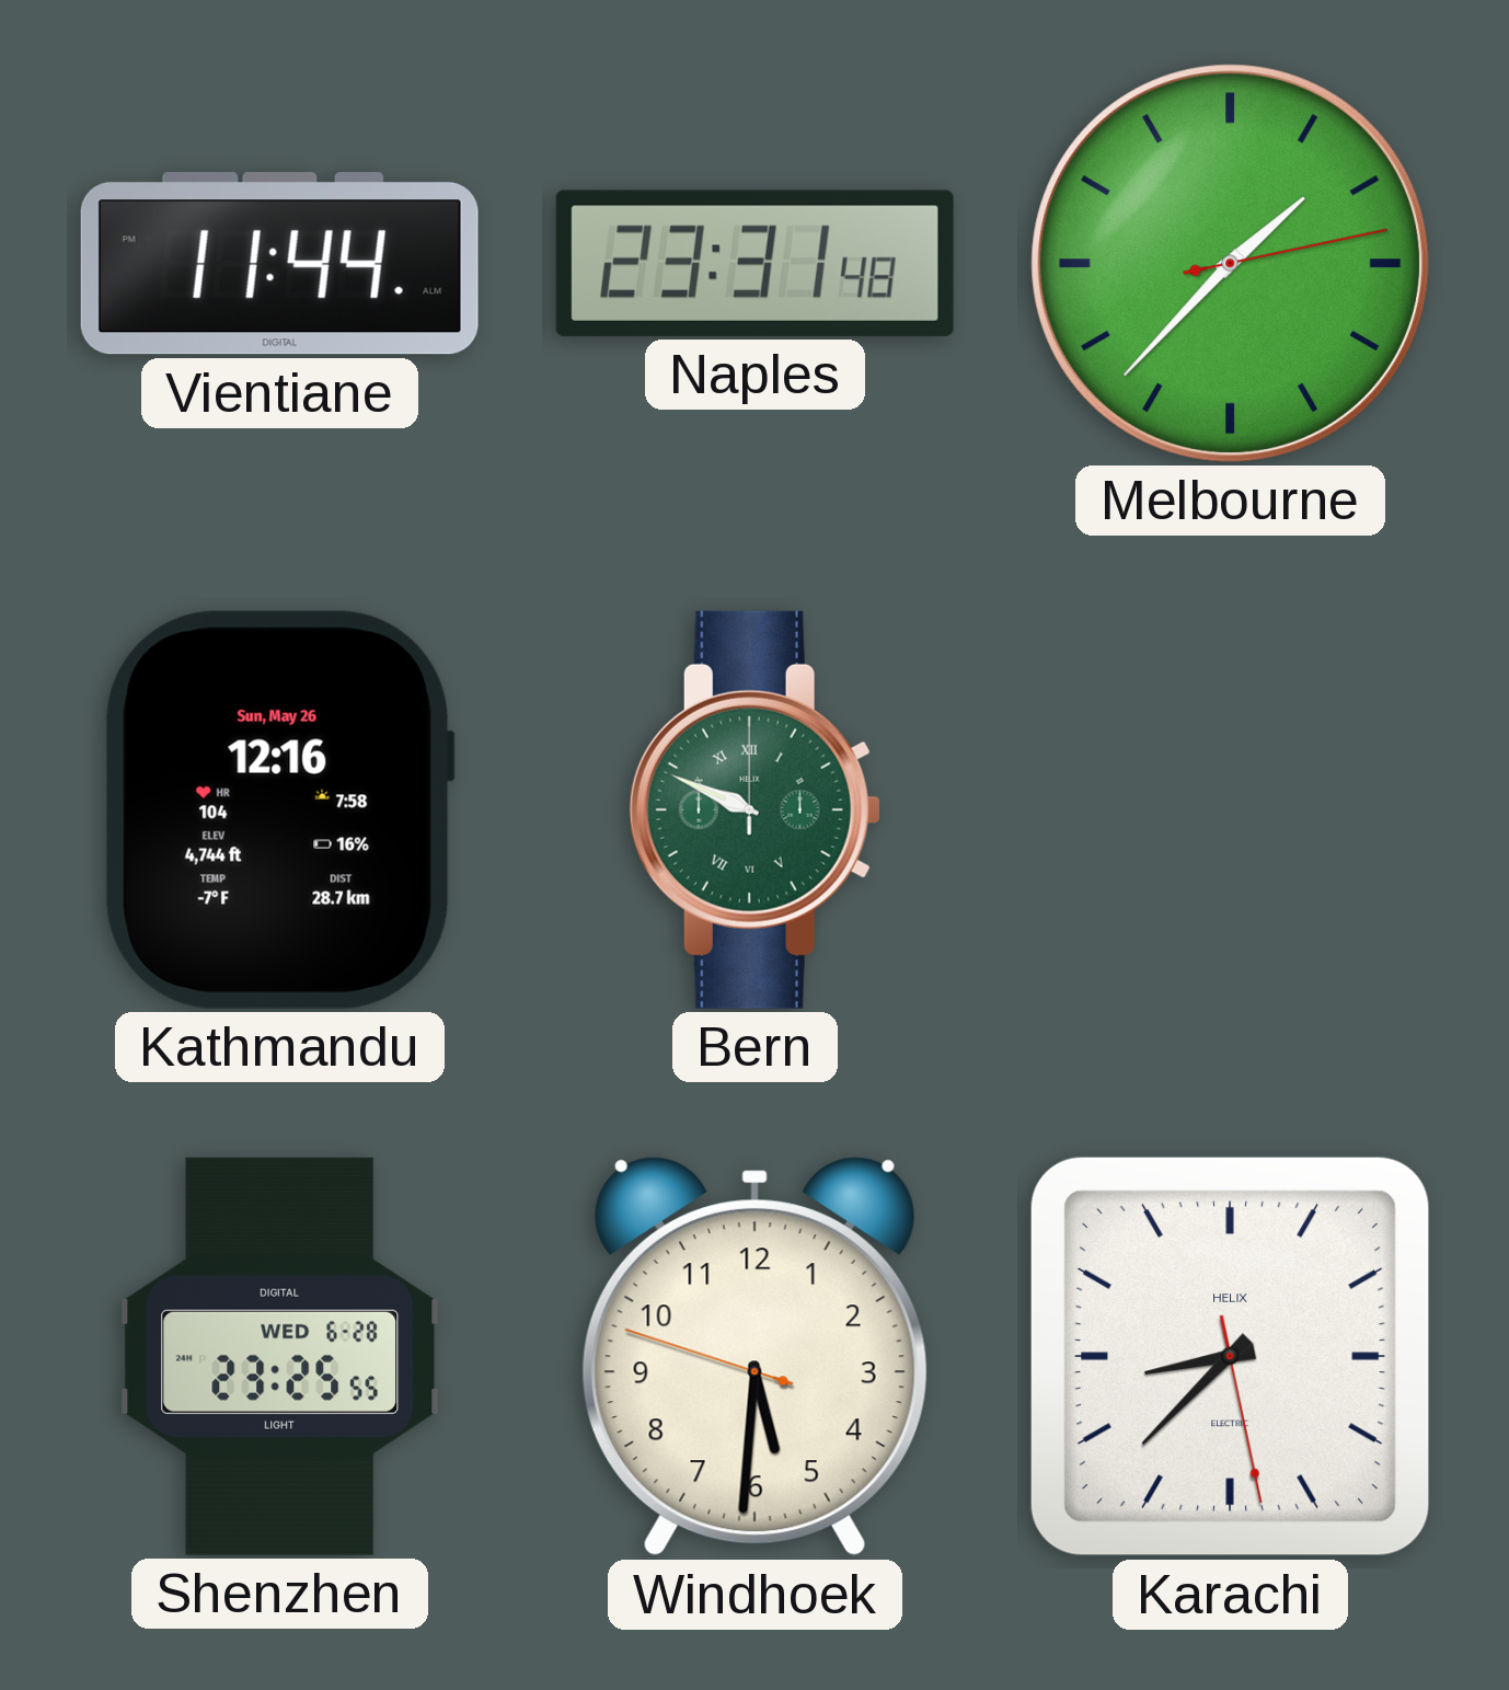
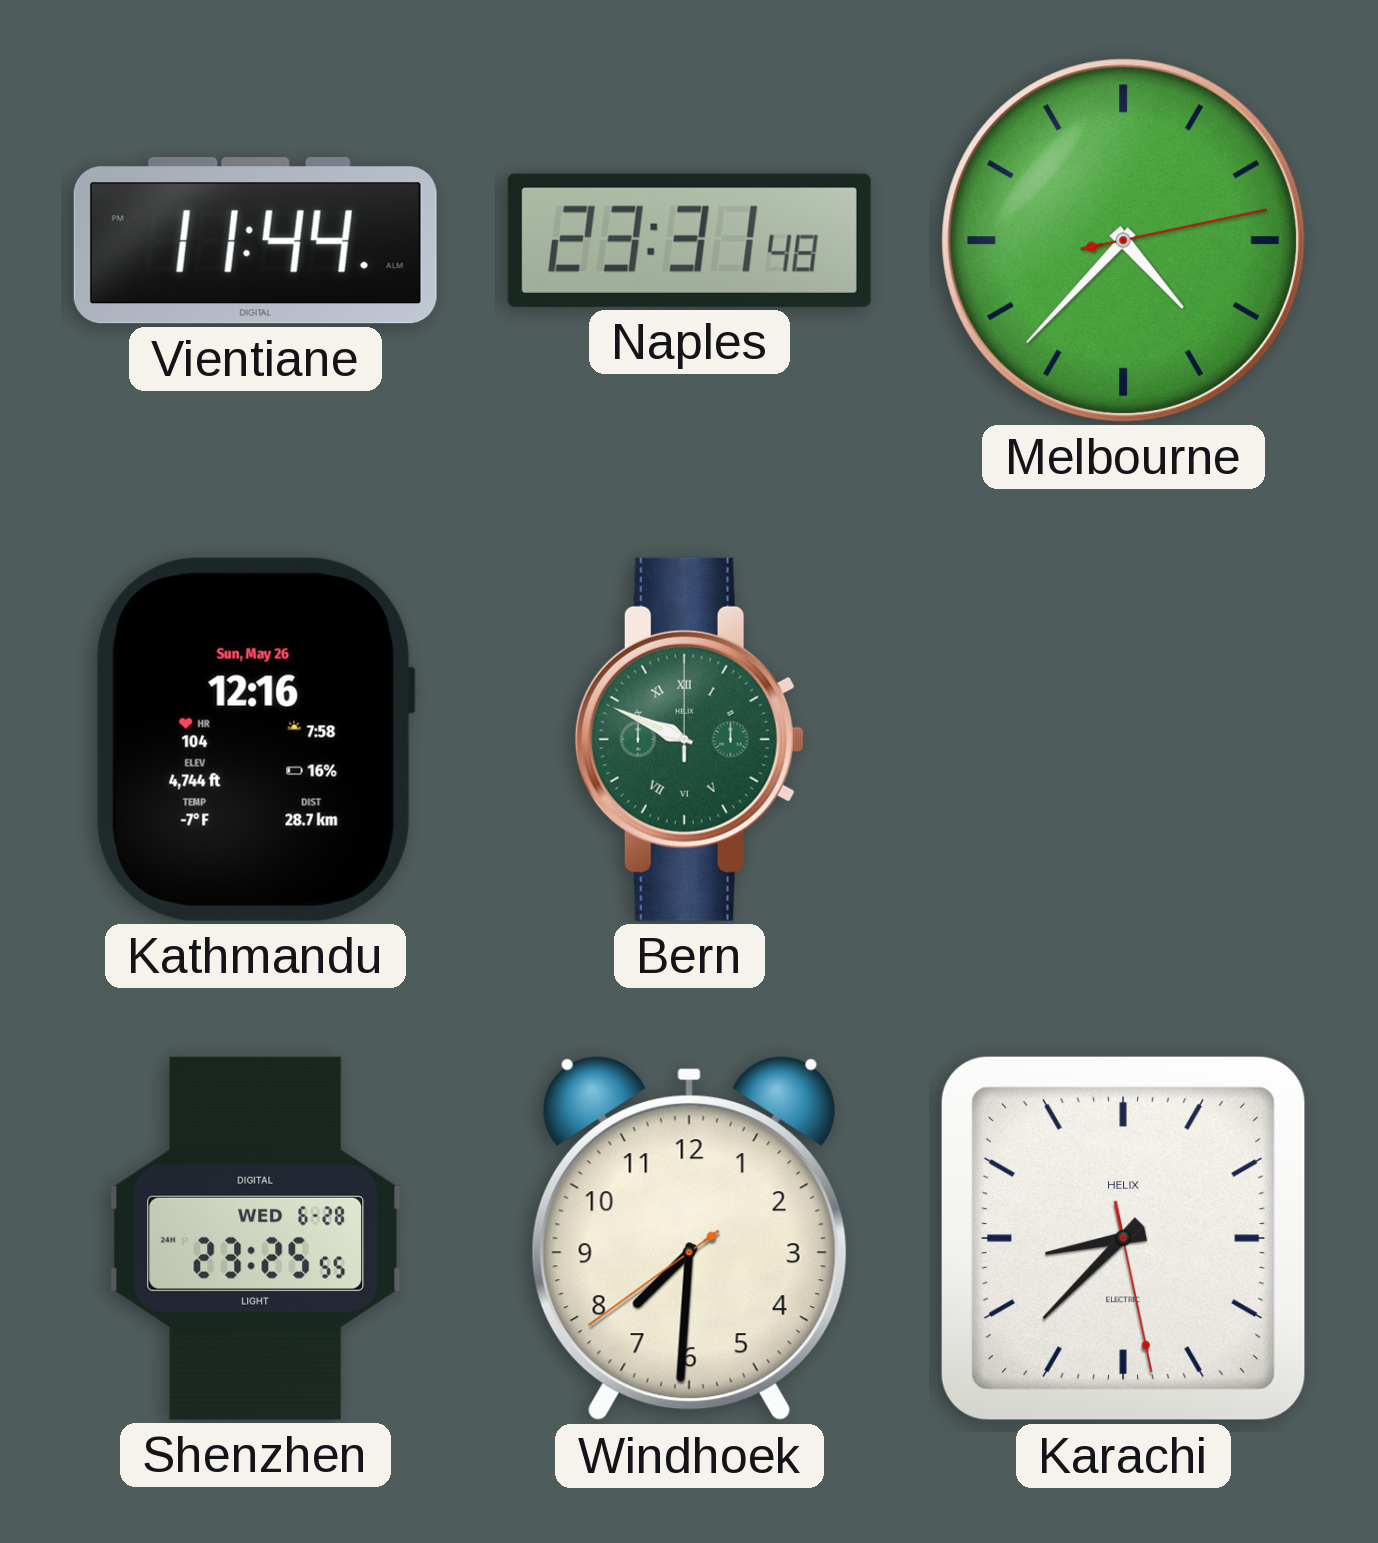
Melbourne: 1:37 -> 4:37 (1123, 240)
Windhoek: 5:30 -> 7:30 (689, 1239)
